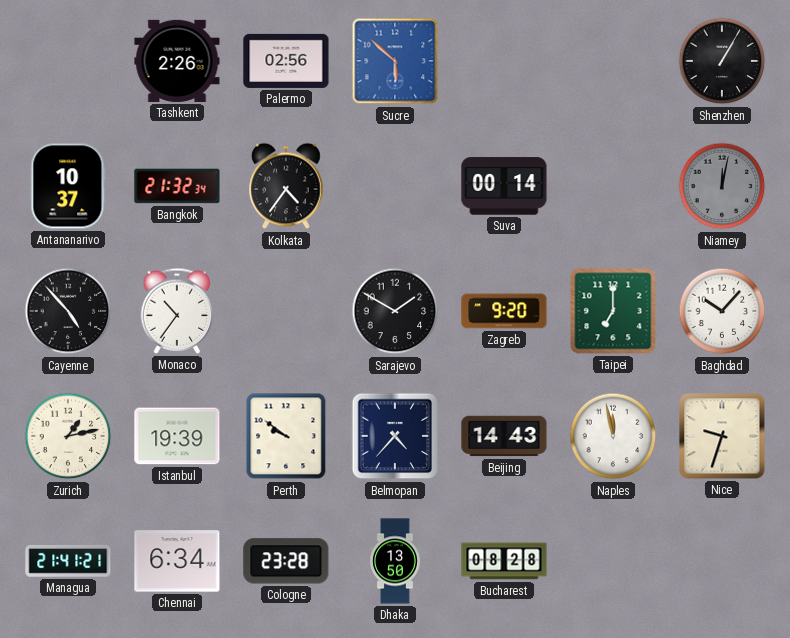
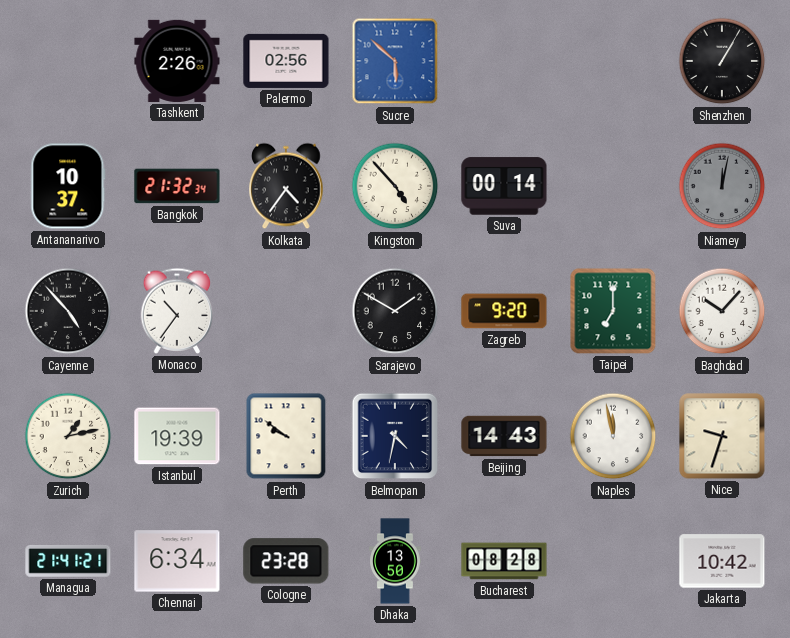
Kingston: none -> 4:53 (395, 186)
Belmopan: 4:37 -> 4:32 (395, 436)
Jakarta: none -> 10:42 (722, 561)
